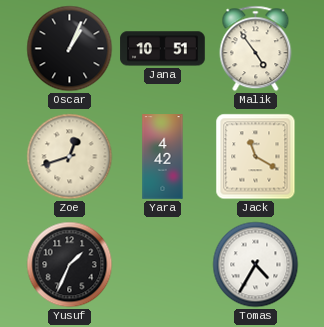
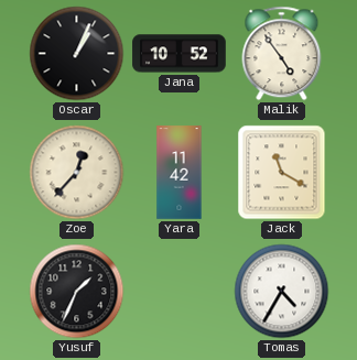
Jana: 10:51 -> 10:52 (180, 54)
Zoe: 12:42 -> 12:37 (77, 173)
Yara: 4:42 -> 11:42 (180, 173)
